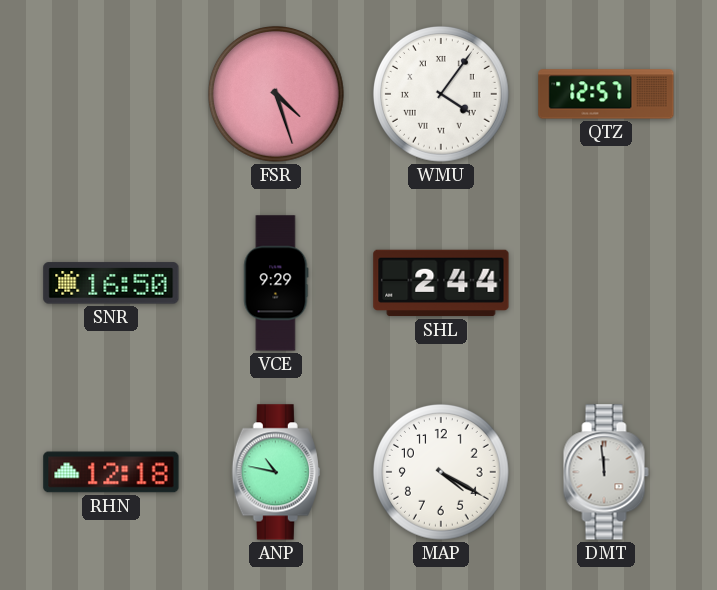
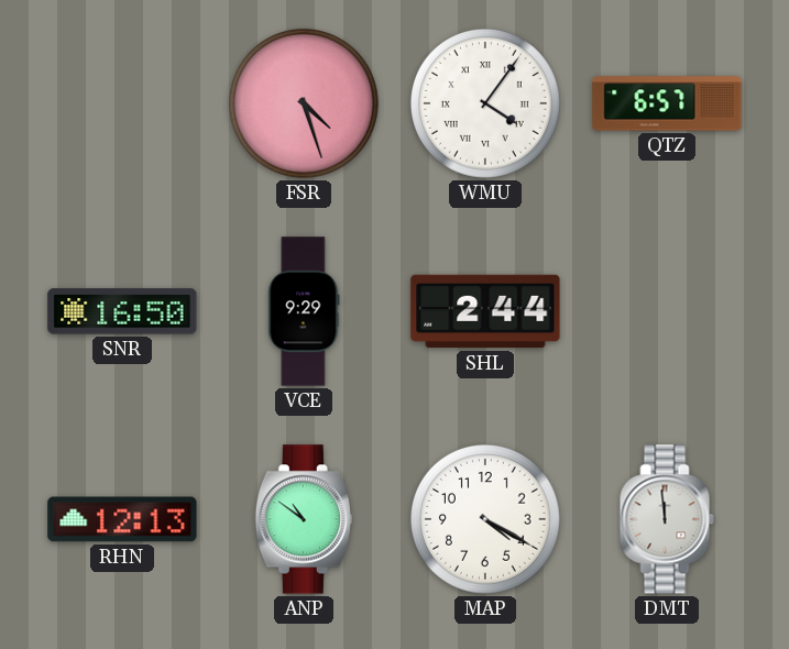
QTZ: 12:57 -> 6:57 (667, 103)
RHN: 12:18 -> 12:13 (122, 519)
ANP: 10:47 -> 10:51 (304, 519)
